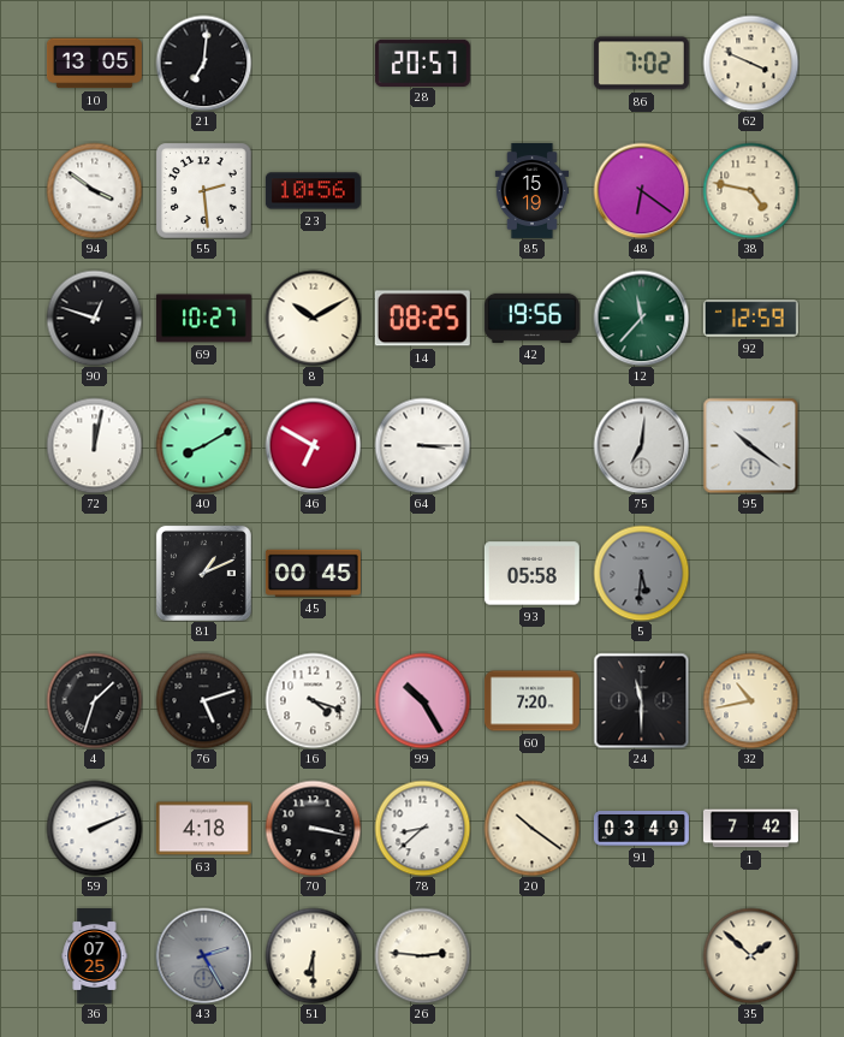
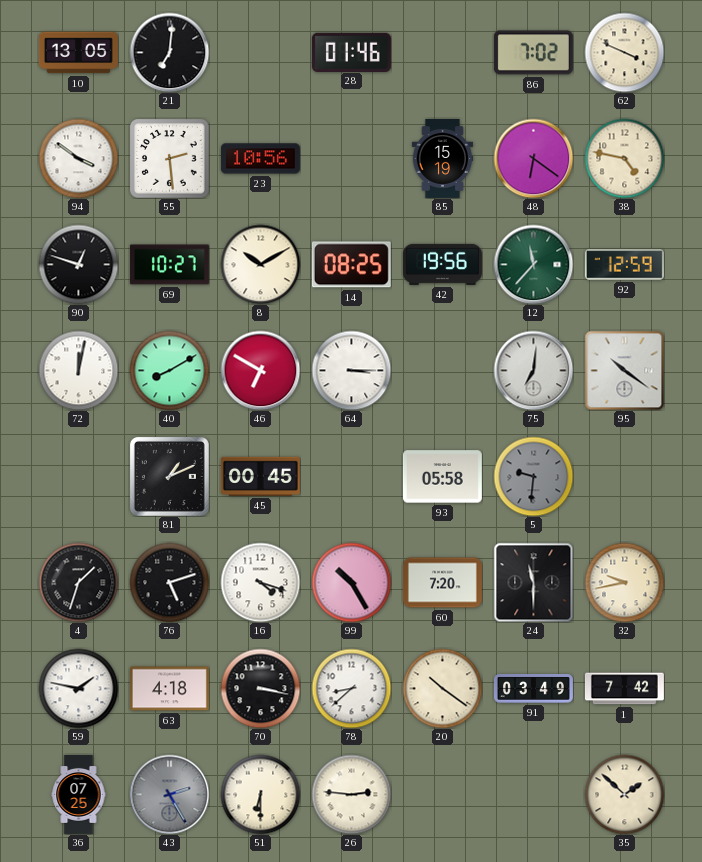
28: 20:57 -> 01:46 (351, 52)
5: 5:31 -> 9:31 (533, 476)
32: 10:43 -> 9:43 (624, 582)
59: 2:11 -> 1:47 (78, 688)
